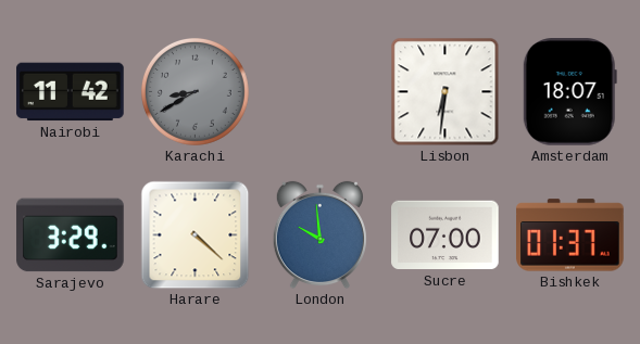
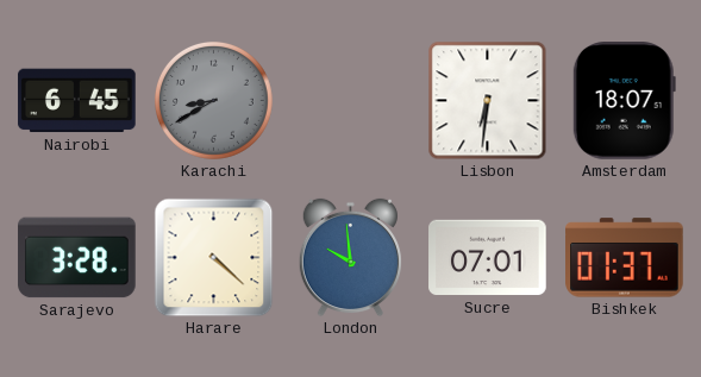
Nairobi: 11:42 -> 6:45 (77, 101)
Sarajevo: 3:29 -> 3:28 (77, 258)
Sucre: 07:00 -> 07:01 (488, 258)
